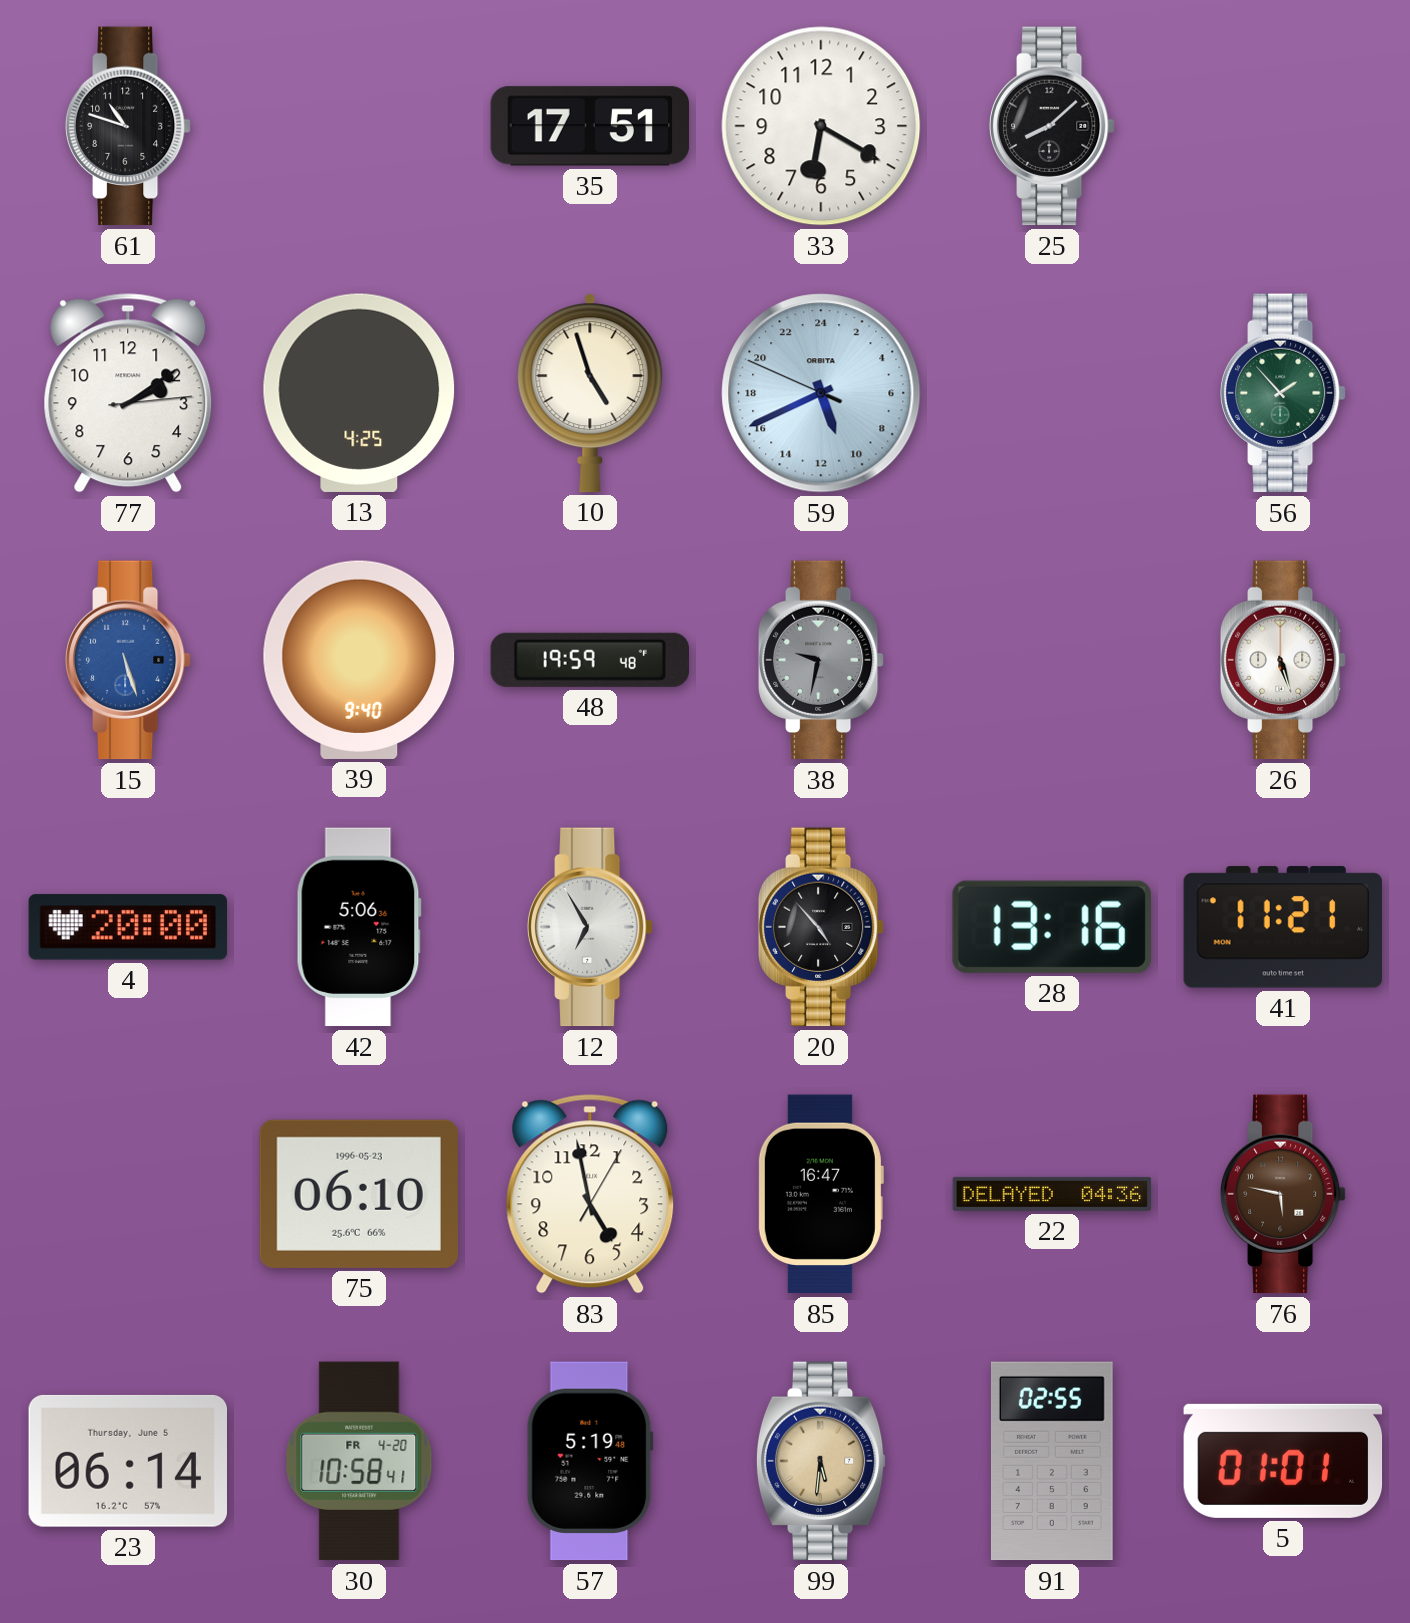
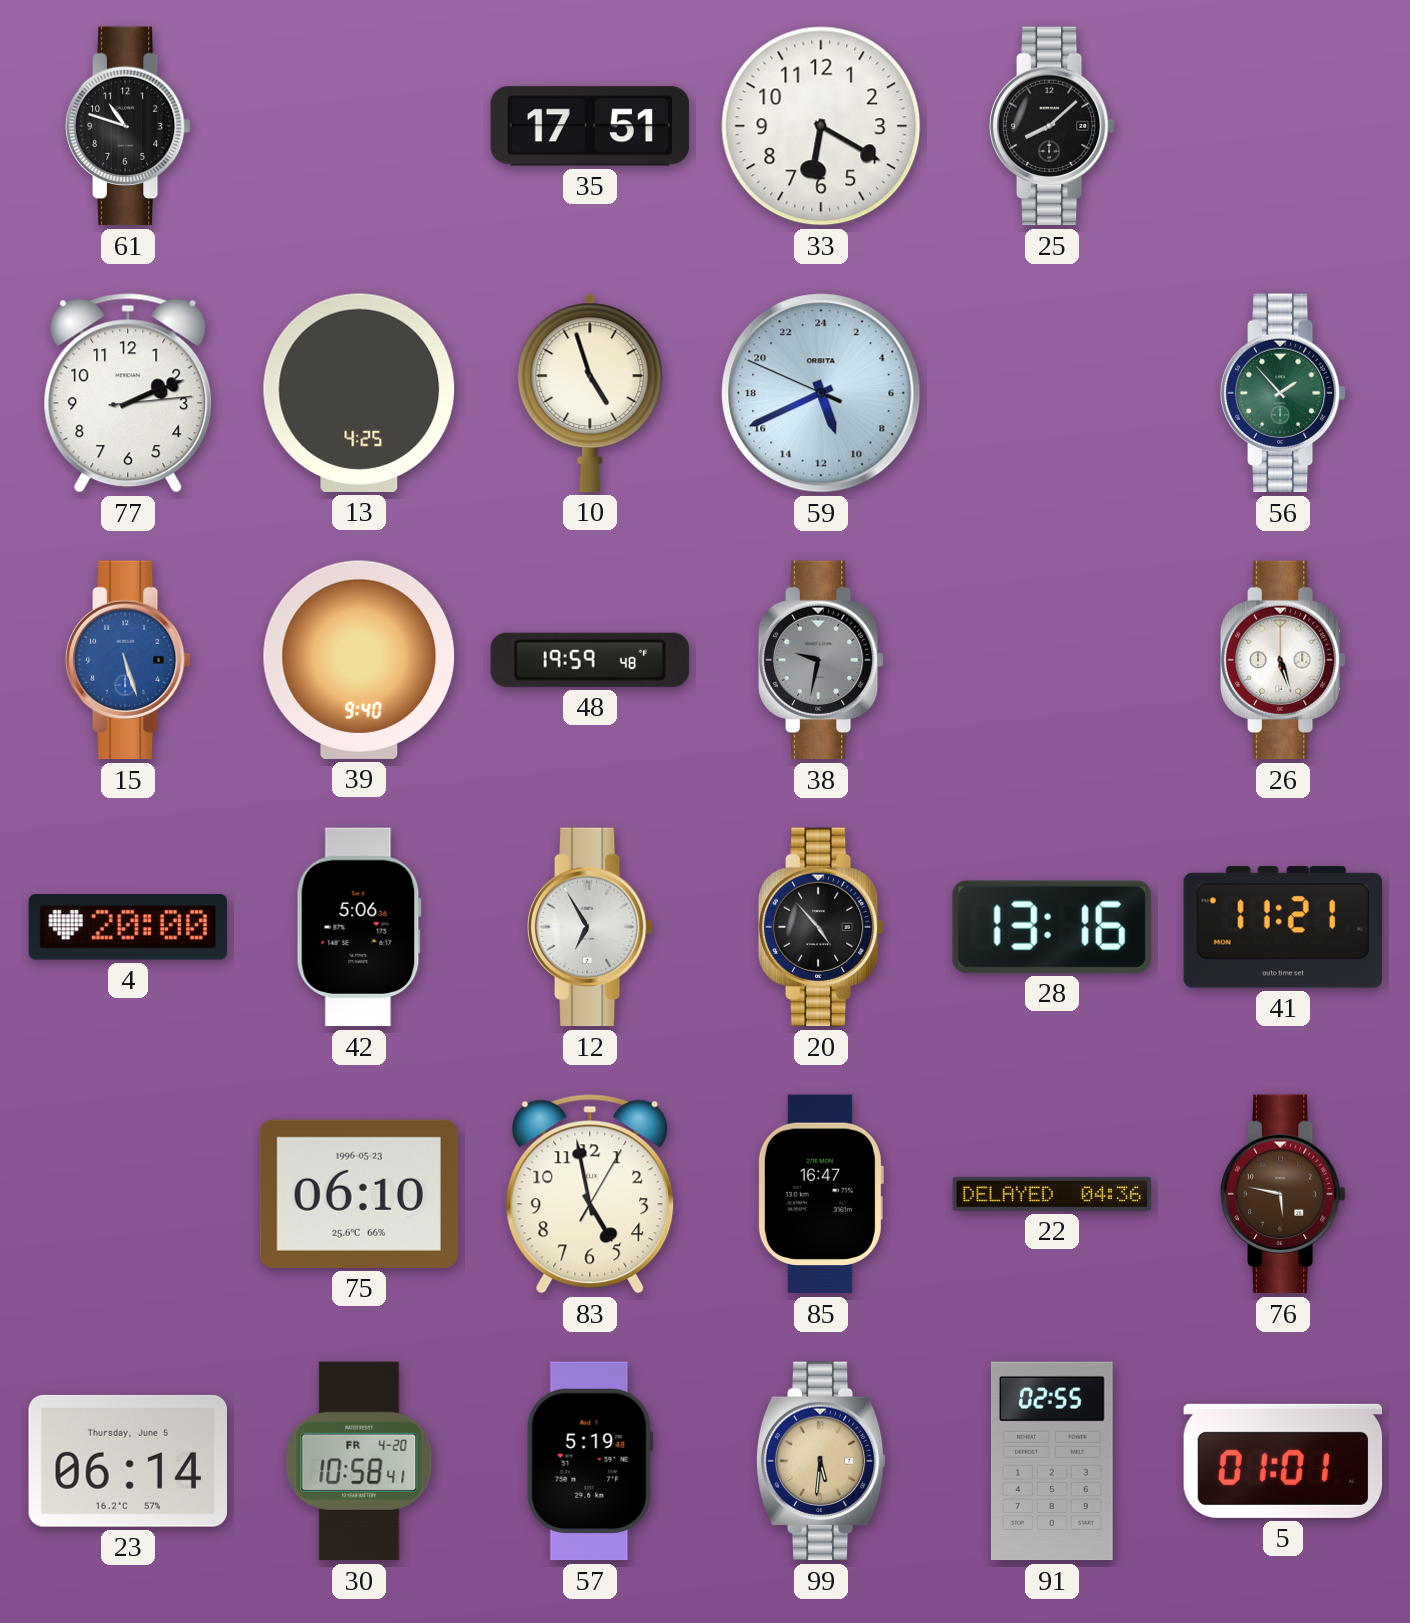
77: 2:09 -> 2:11 (128, 393)
